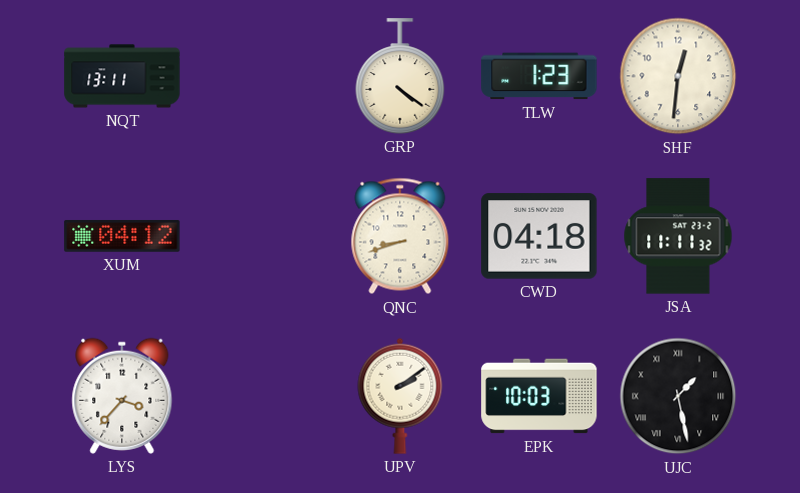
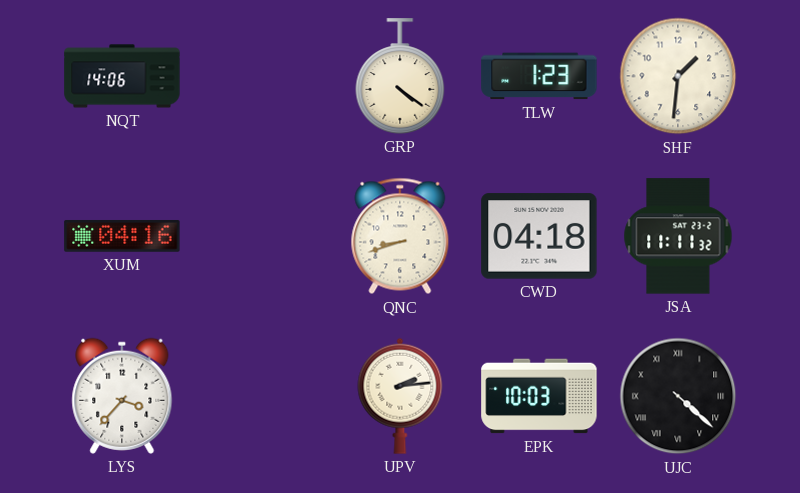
NQT: 13:11 -> 14:06 (122, 76)
SHF: 12:31 -> 1:31 (678, 76)
XUM: 04:12 -> 04:16 (122, 236)
UPV: 2:09 -> 2:14 (400, 396)
UJC: 1:28 -> 4:22 (678, 396)
